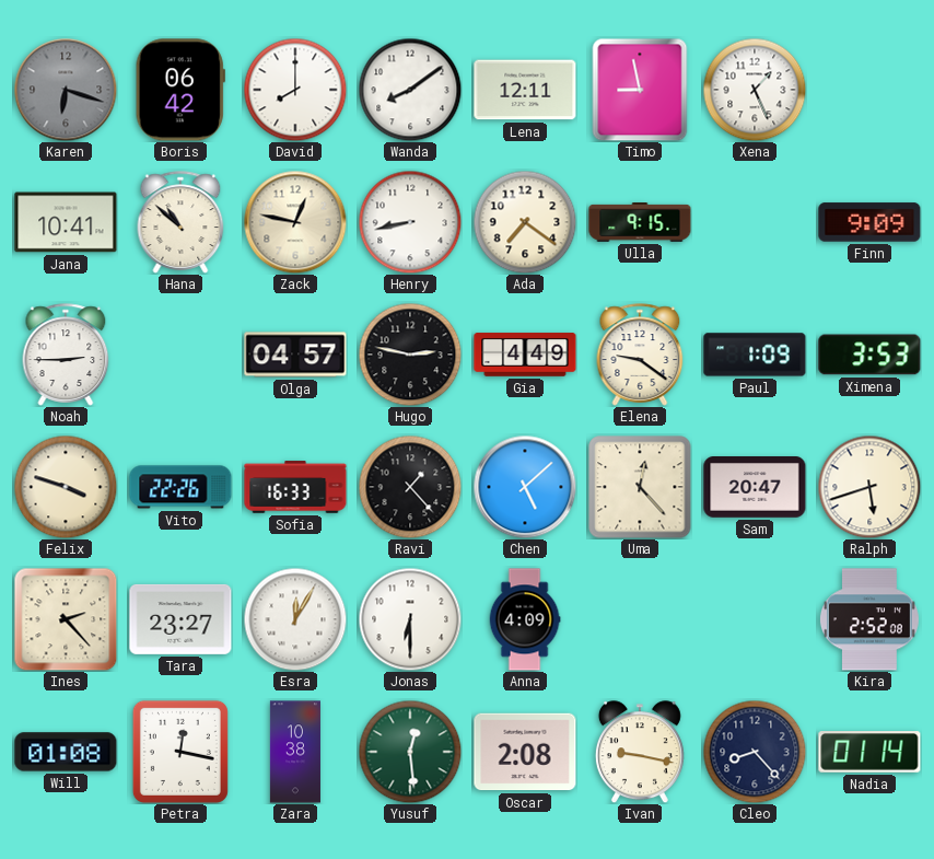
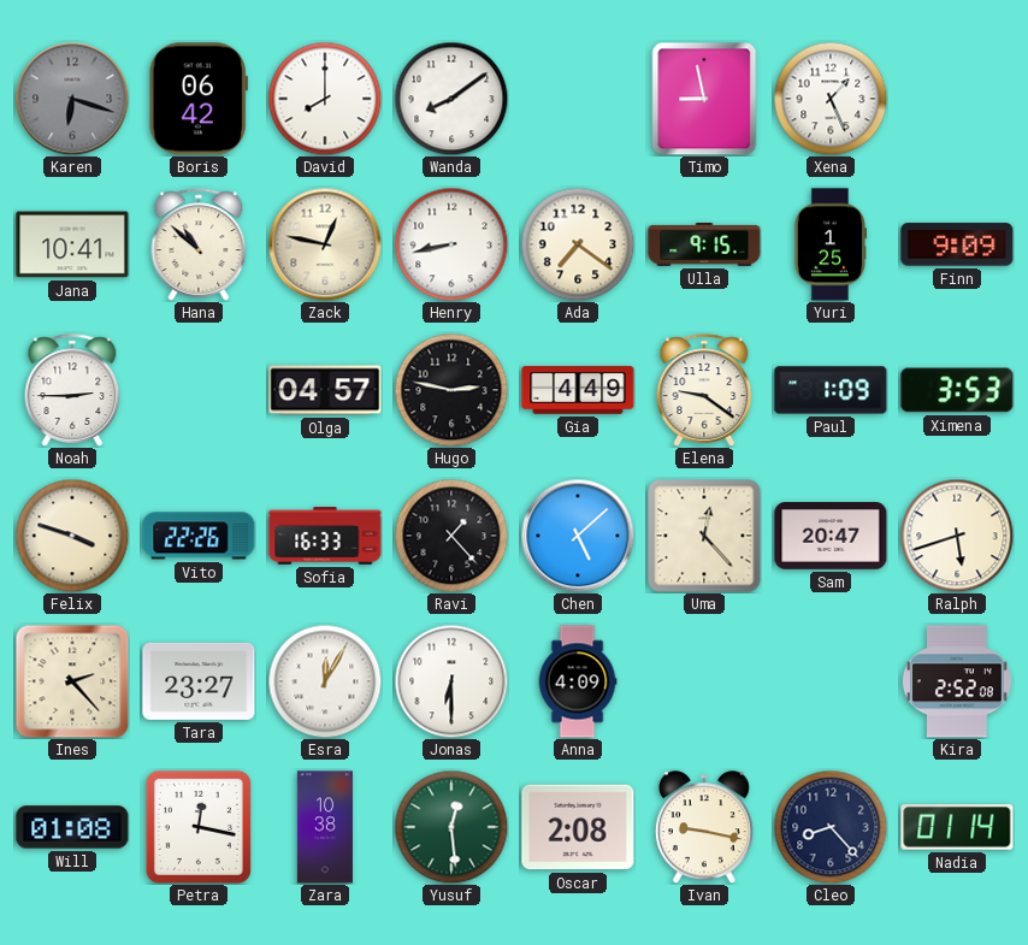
Lena: 12:11 -> none (525, 90)
Yuri: none -> 1:25 (831, 244)
